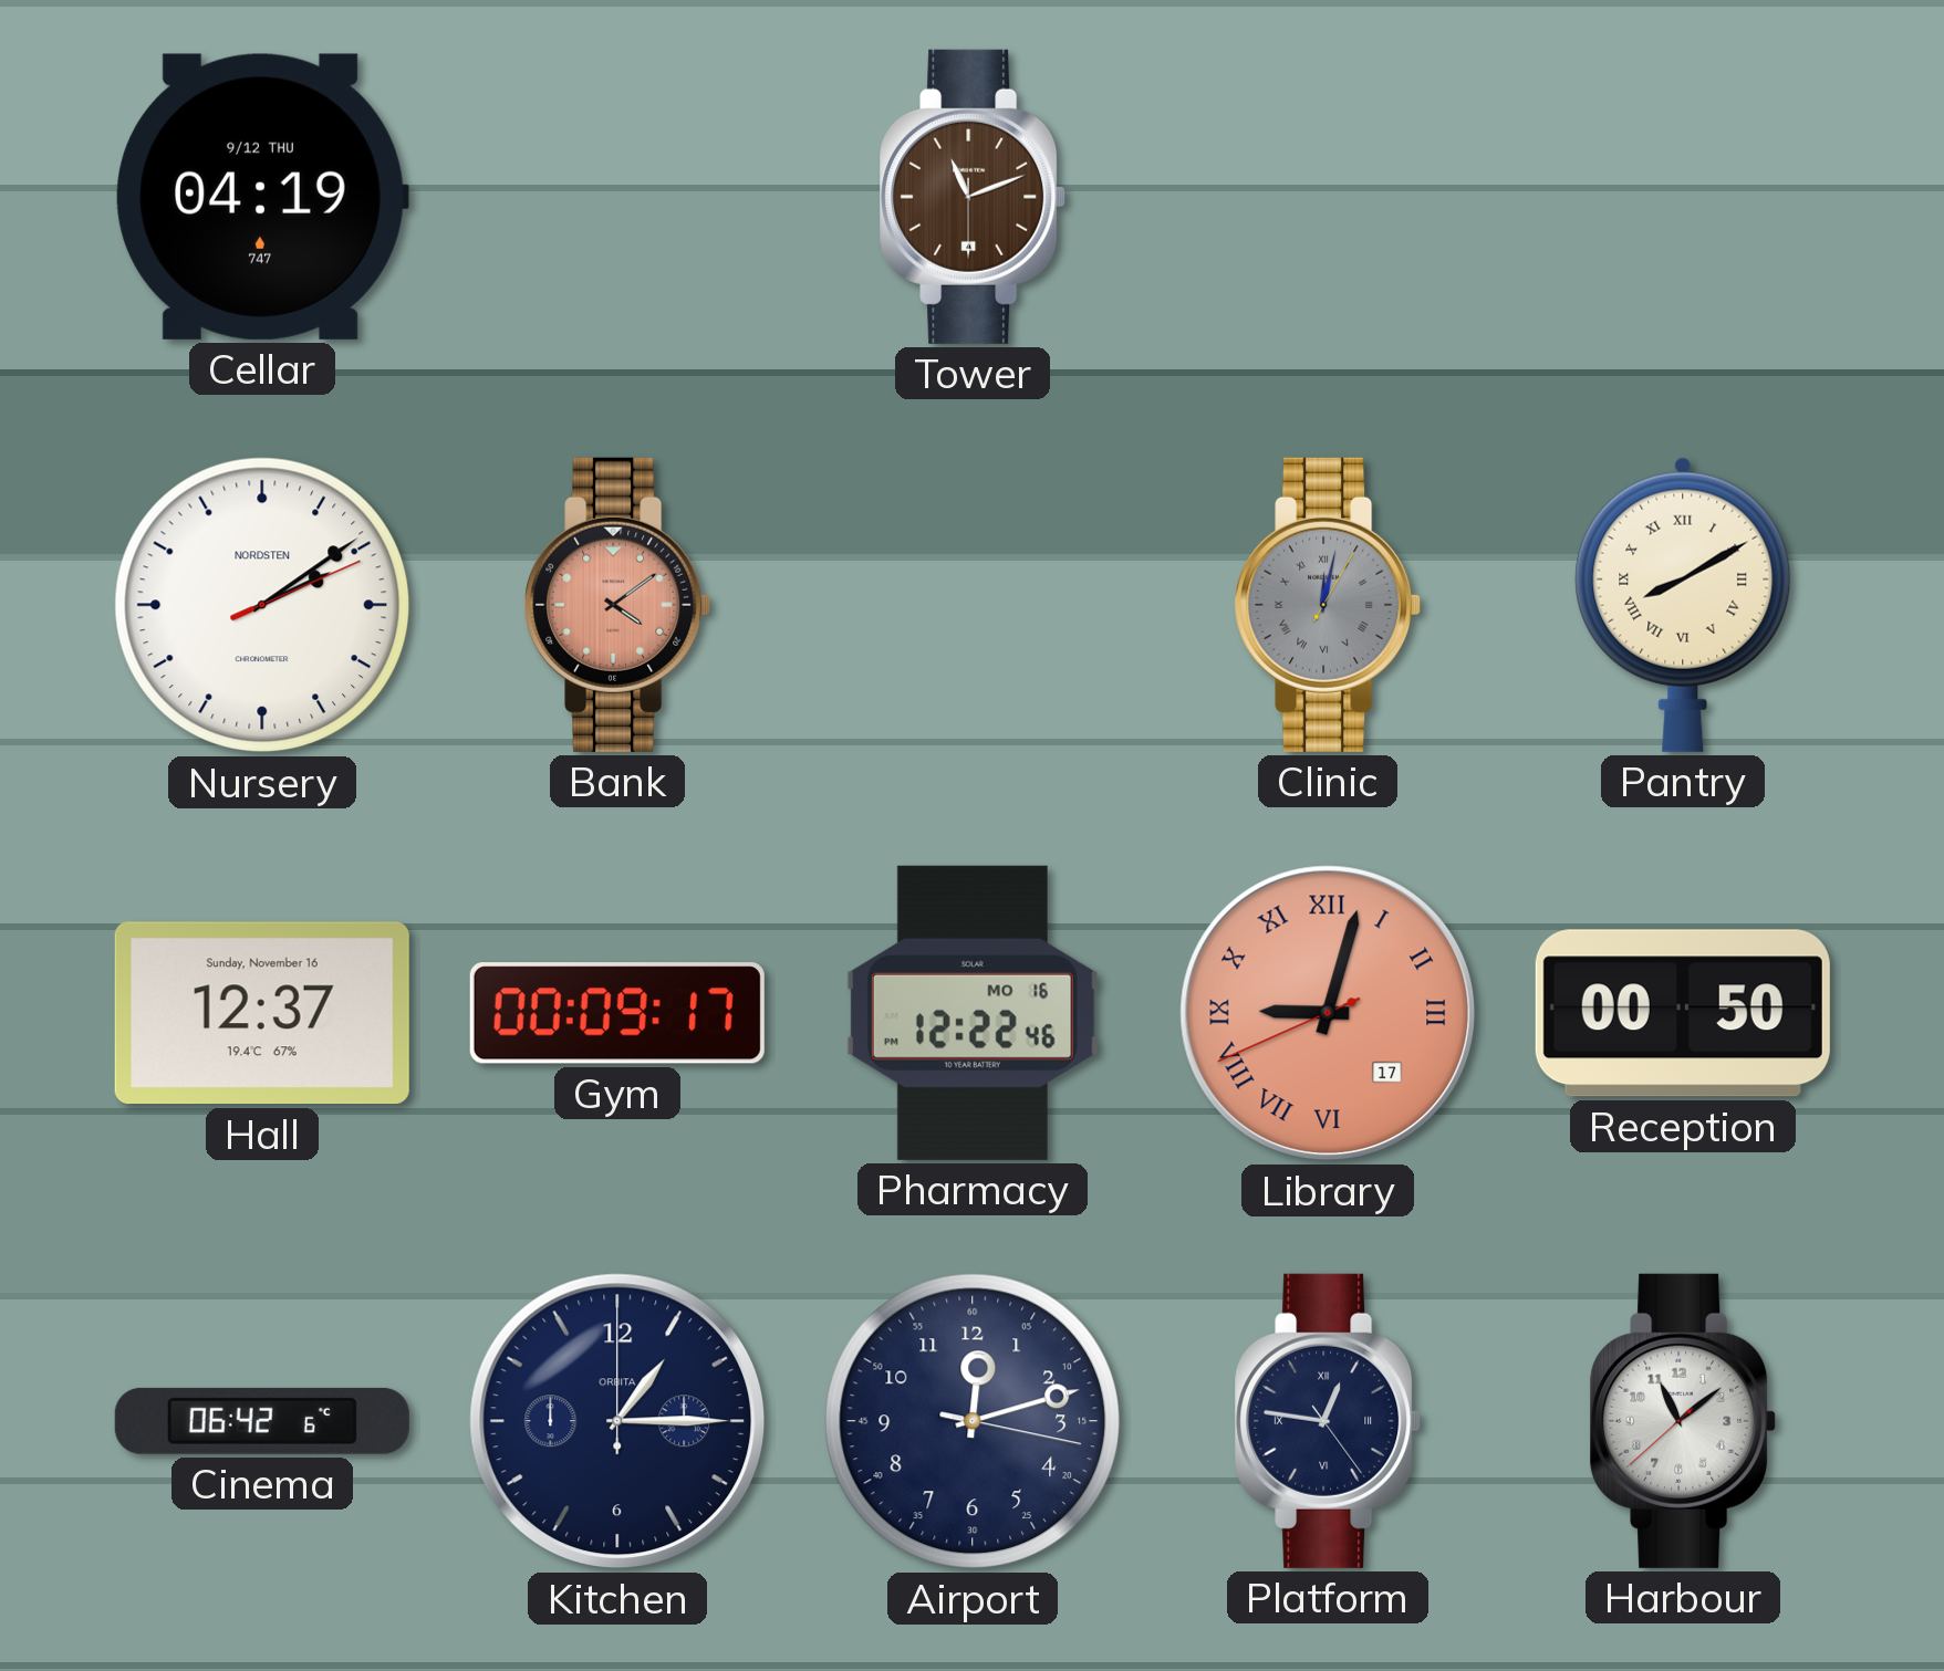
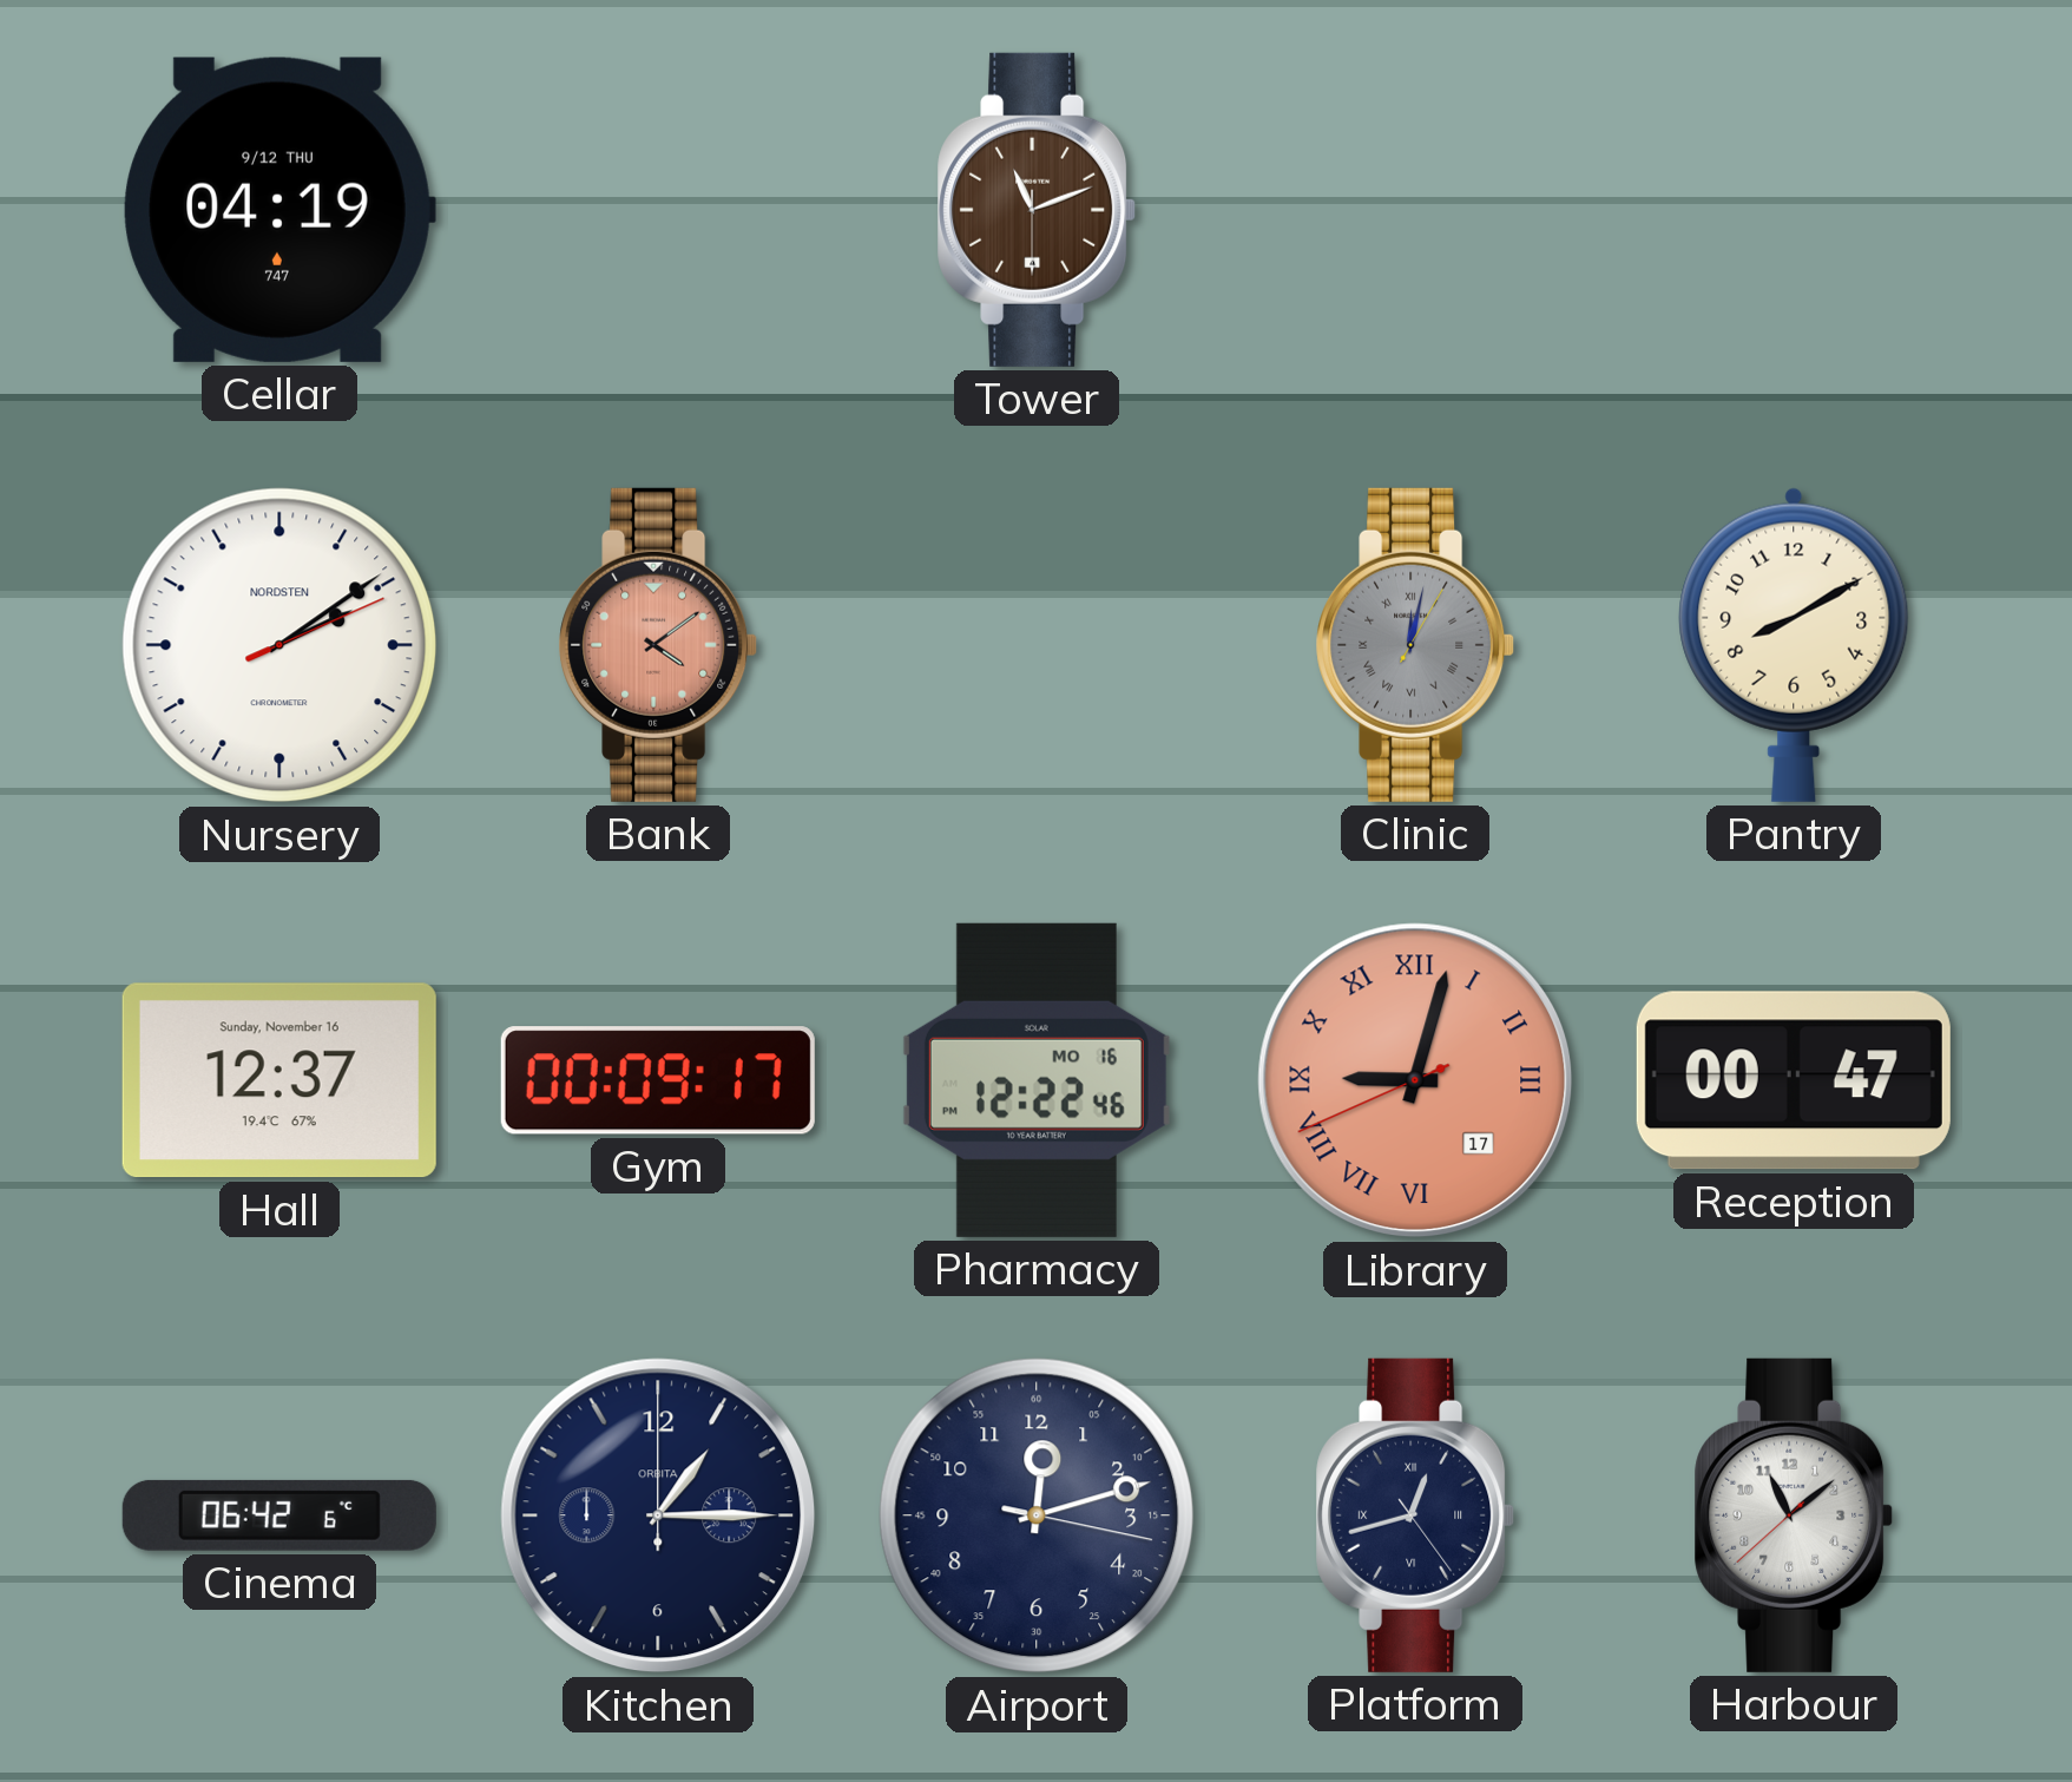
Pantry numerals: Roman -> Arabic (1794, 645)
Reception: 00:50 -> 00:47 (1794, 1080)
Platform: 12:46 -> 12:42 (1415, 1515)
